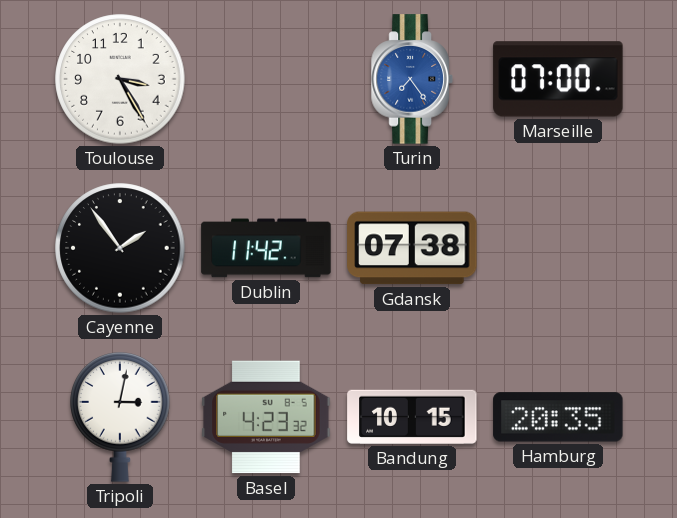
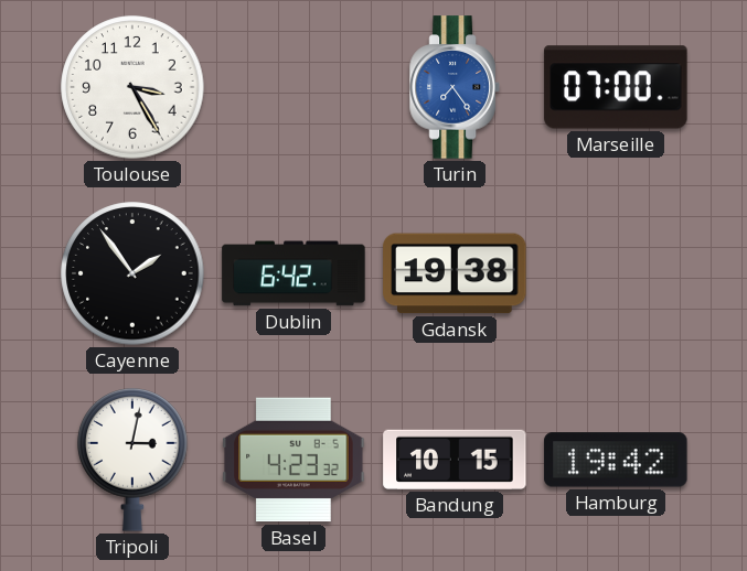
Dublin: 11:42 -> 6:42 (294, 273)
Gdansk: 07:38 -> 19:38 (455, 273)
Hamburg: 20:35 -> 19:42 (616, 460)
